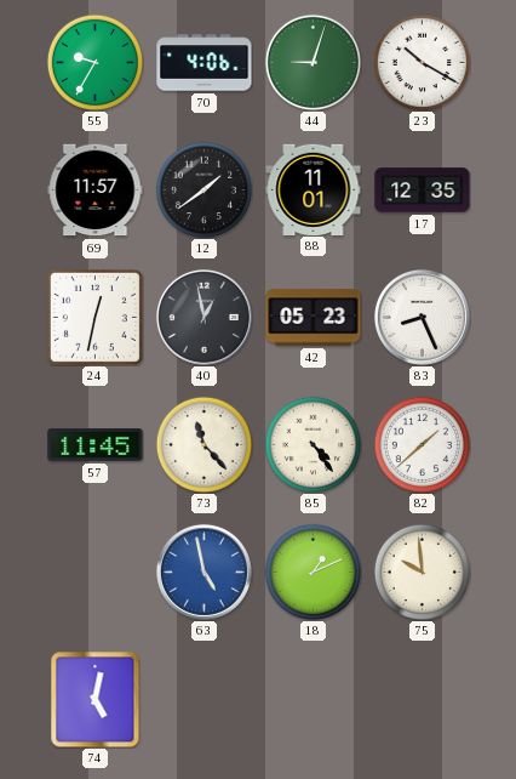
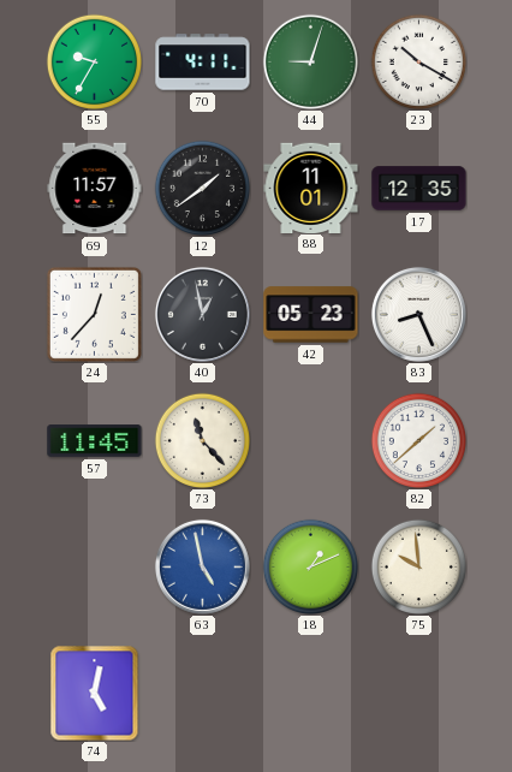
70: 4:06 -> 4:11 (203, 63)
24: 12:32 -> 12:37 (94, 314)
85: 4:24 -> none (313, 444)
